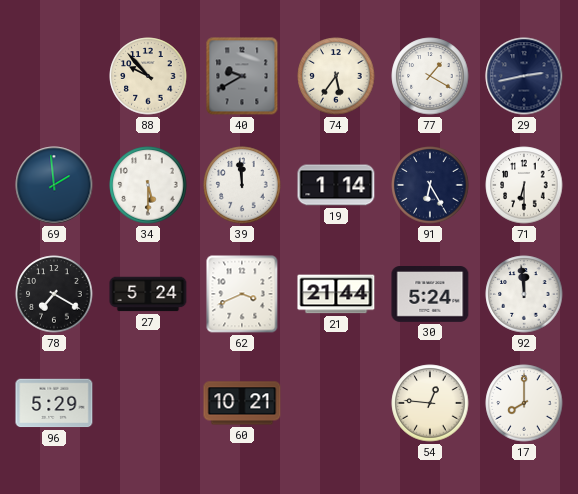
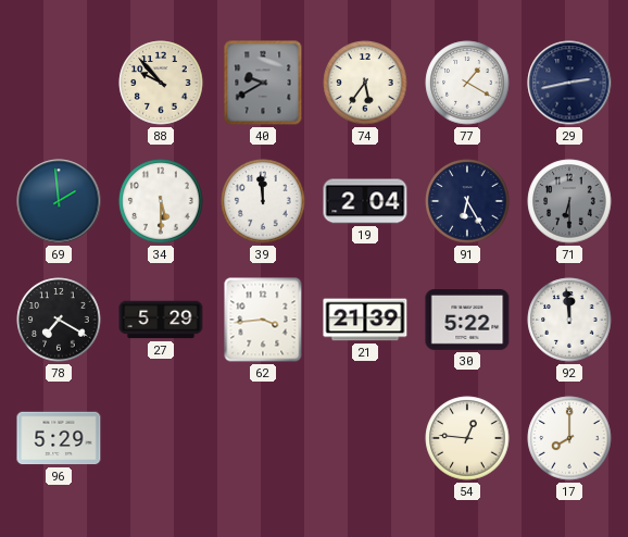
19: 1:14 -> 2:04 (365, 201)
71 dial: white -> grey (569, 201)
27: 5:24 -> 5:29 (161, 320)
62: 3:41 -> 3:44 (263, 320)
21: 21:44 -> 21:39 (365, 320)
30: 5:24 -> 5:22 (467, 321)
60: 10:21 -> none (242, 403)
